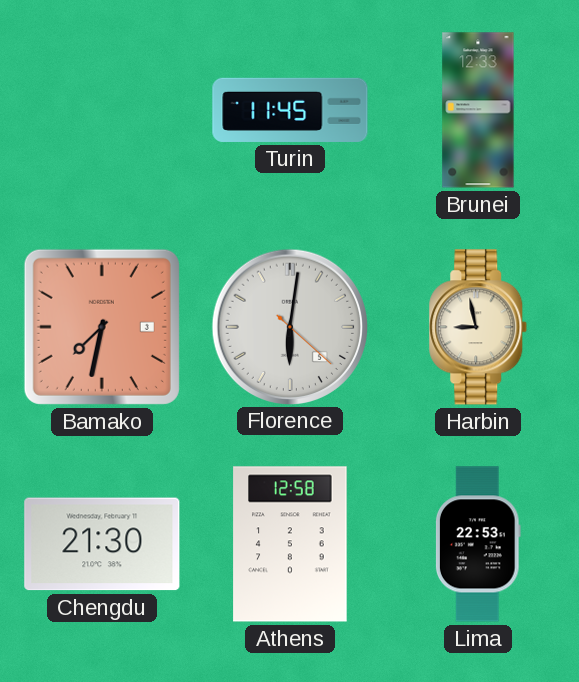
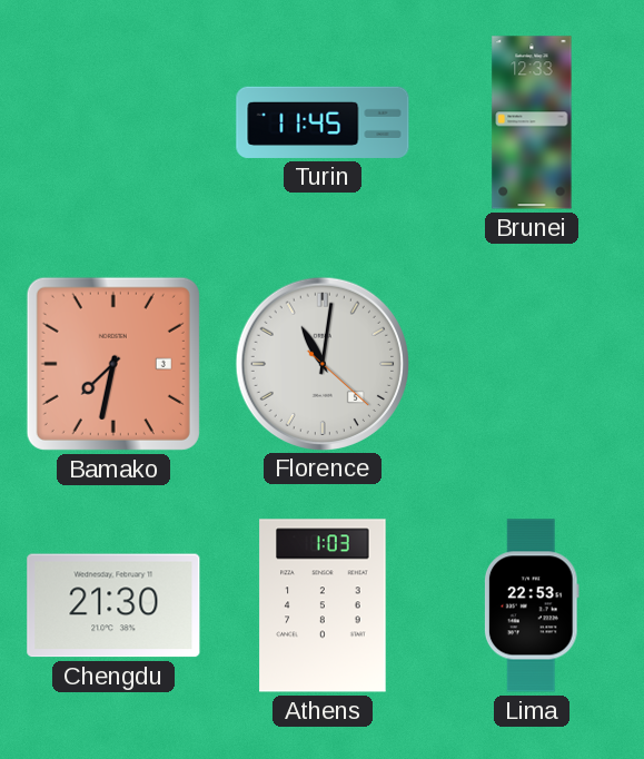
Florence: 6:01 -> 11:01 (321, 363)
Harbin: 8:58 -> none (478, 327)
Athens: 12:58 -> 1:03 (323, 605)
